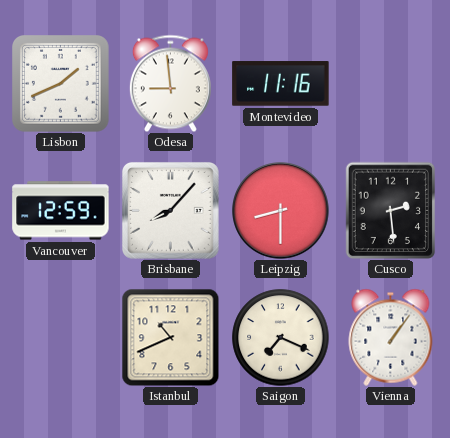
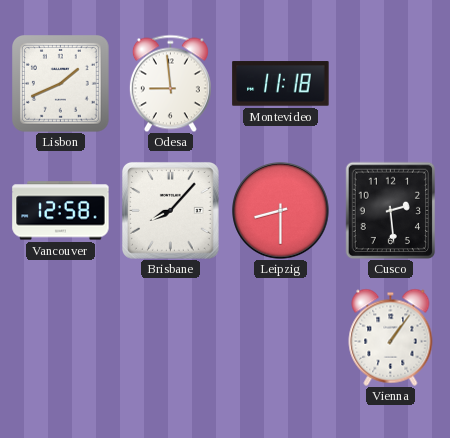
Montevideo: 11:16 -> 11:18 (281, 84)
Vancouver: 12:59 -> 12:58 (61, 211)
Istanbul: 10:41 -> none (170, 337)
Saigon: 7:19 -> none (281, 338)
